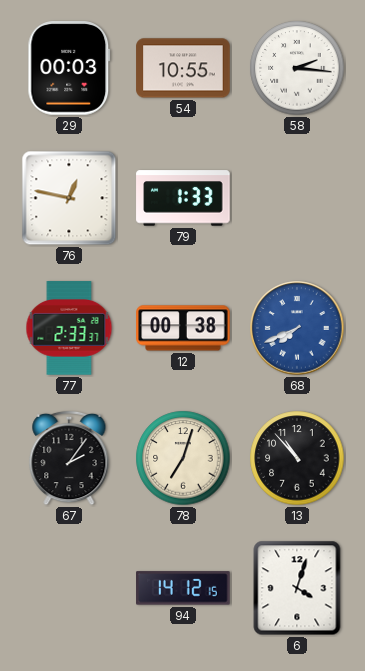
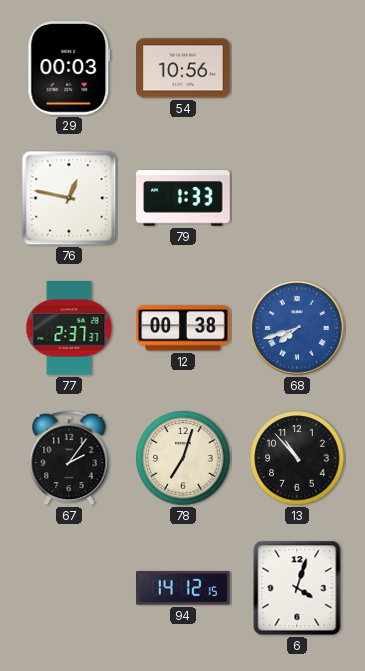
54: 10:55 -> 10:56 (183, 68)
58: 2:16 -> none (297, 68)
77: 2:33 -> 2:37 (69, 328)
68: 7:41 -> 7:42 (297, 328)
